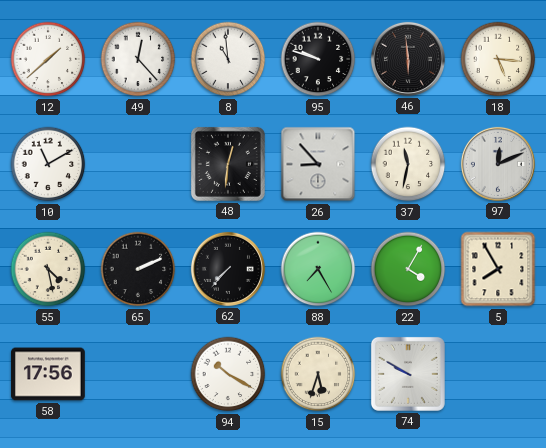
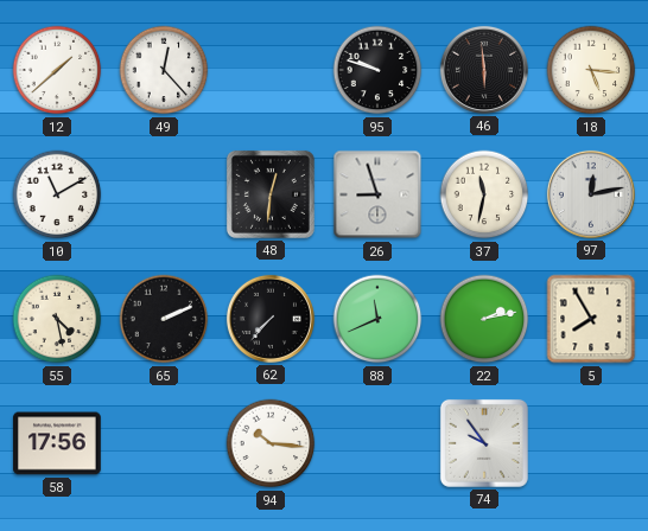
8: 10:59 -> none (228, 59)
26: 8:53 -> 8:57 (377, 194)
97: 12:11 -> 12:13 (591, 194)
88: 7:25 -> 11:41 (377, 319)
22: 4:05 -> 2:13 (484, 319)
94: 10:20 -> 10:16 (271, 443)
15: 5:33 -> none (318, 374)
74: 9:50 -> 9:54 (484, 443)
